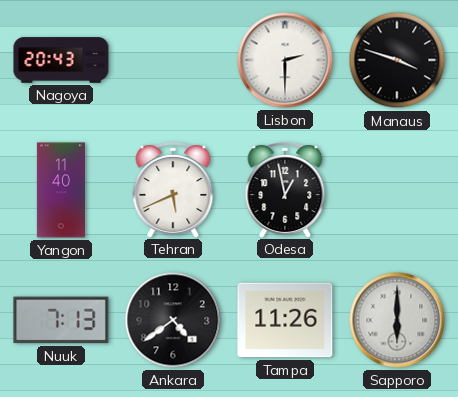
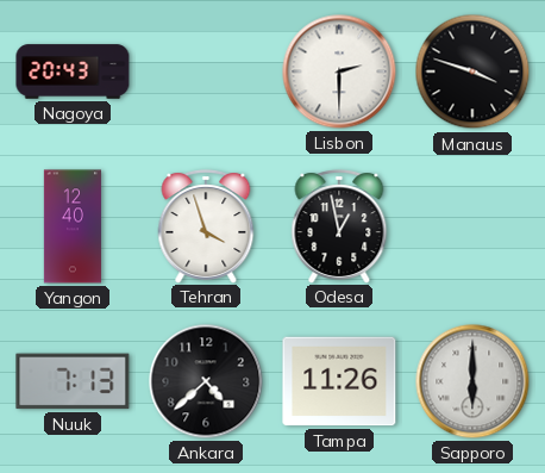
Yangon: 11:40 -> 12:40 (73, 226)
Tehran: 5:41 -> 3:57 (206, 226)
Ankara: 4:39 -> 4:38 (206, 381)
